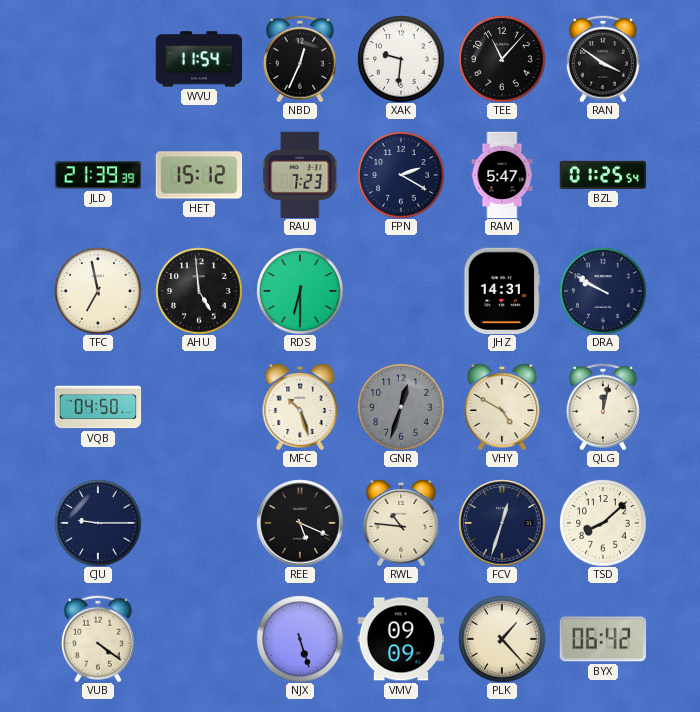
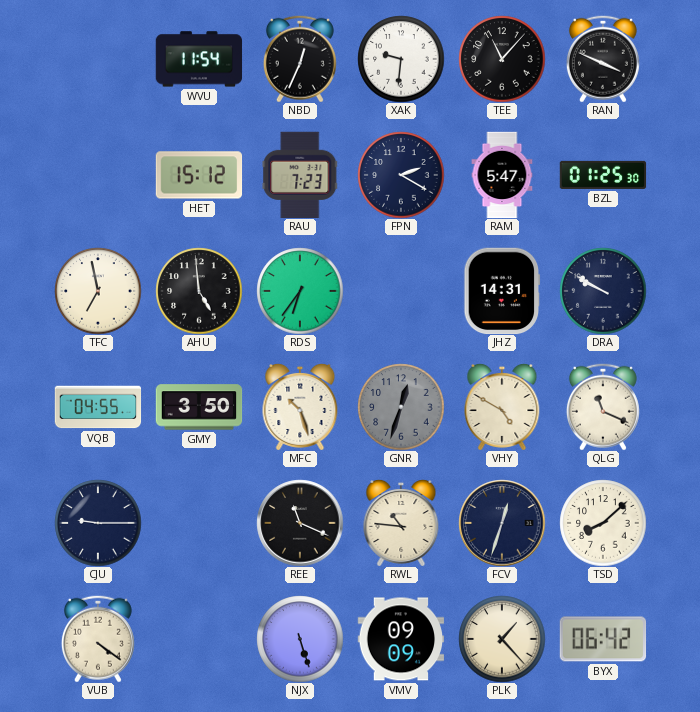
RAN: 3:51 -> 3:49 (603, 59)
JLD: 21:39 -> none (98, 175)
BZL: 01:25:54 -> 01:25:30 (603, 175)
RDS: 6:30 -> 6:36 (300, 291)
VQB: 04:50 -> 04:55 (98, 407)
GMY: none -> 3:50 (199, 407)
QLG: 12:02 -> 11:19 (603, 407)
REE: 5:19 -> 11:19 (300, 523)
